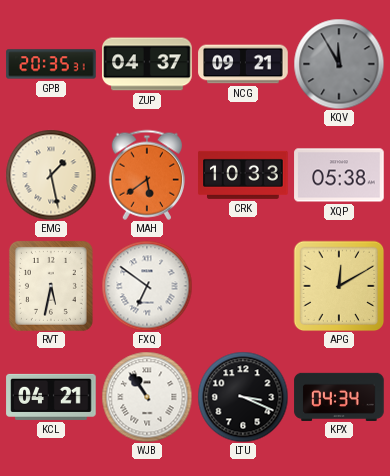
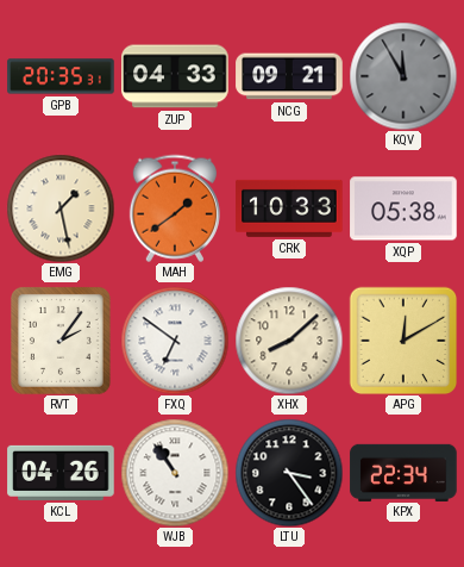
ZUP: 04:37 -> 04:33 (175, 76)
MAH: 5:39 -> 1:39 (175, 208)
RVT: 5:32 -> 2:06 (61, 341)
XHX: none -> 8:08 (289, 341)
KCL: 04:21 -> 04:26 (61, 473)
LTU: 3:19 -> 3:24 (289, 473)
KPX: 04:34 -> 22:34 (403, 472)
